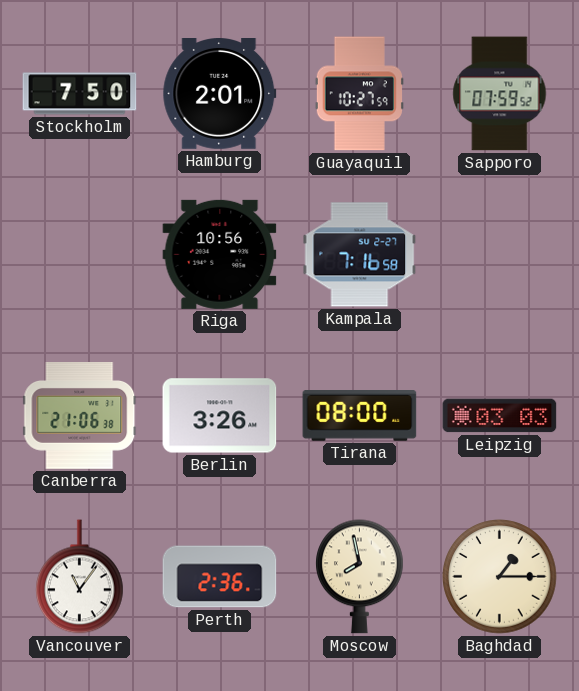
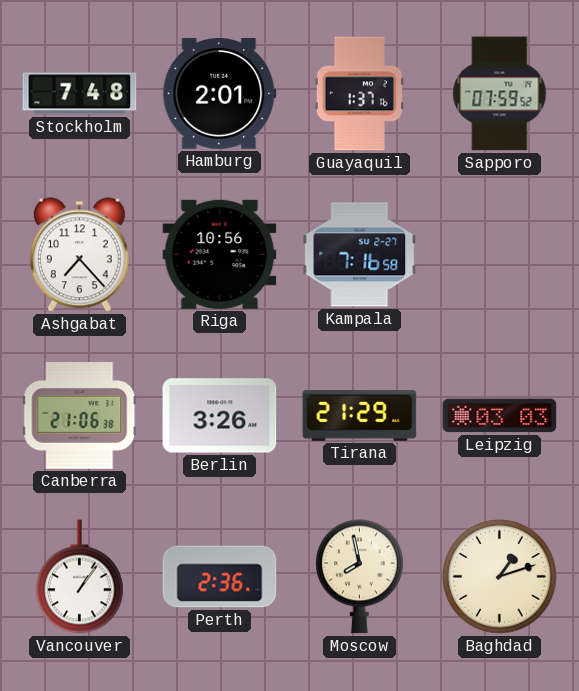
Stockholm: 7:50 -> 7:48 (80, 94)
Guayaquil: 10:27 -> 1:37 (359, 94)
Ashgabat: none -> 7:23 (79, 255)
Tirana: 08:00 -> 21:29 (360, 416)
Vancouver: 11:06 -> 1:06 (80, 577)
Baghdad: 1:15 -> 1:12 (500, 577)
